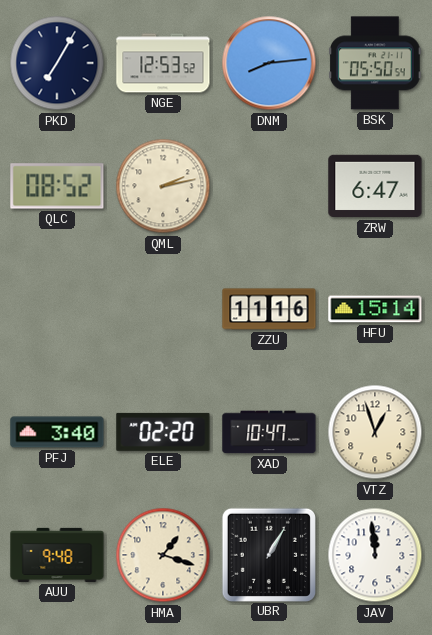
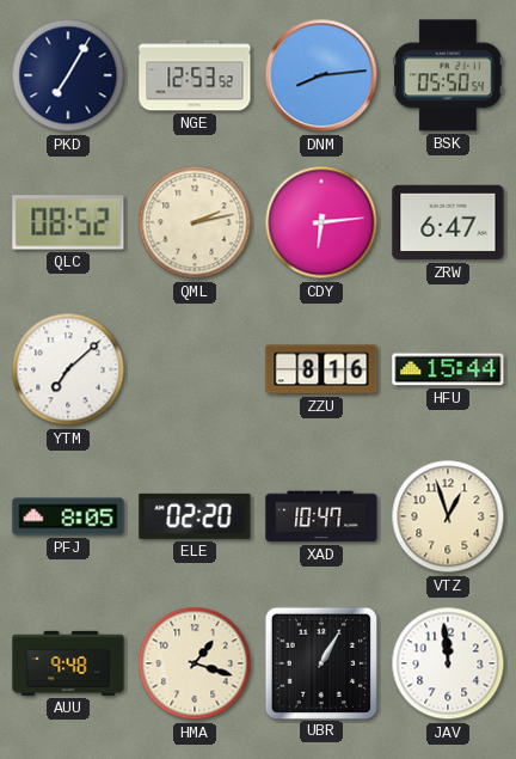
CDY: none -> 6:14 (321, 222)
YTM: none -> 7:08 (68, 369)
ZZU: 11:16 -> 8:16 (321, 369)
HFU: 15:14 -> 15:44 (448, 369)
PFJ: 3:40 -> 8:05 (68, 516)
